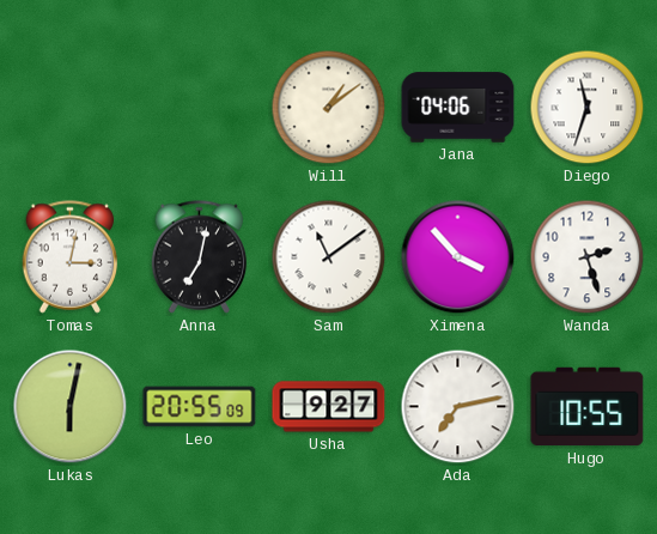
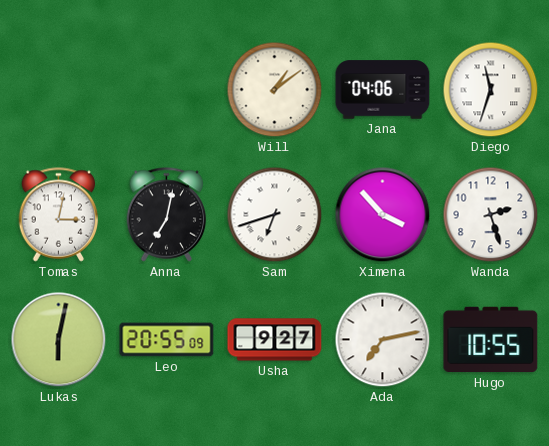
Sam: 11:09 -> 6:42 (275, 215)
